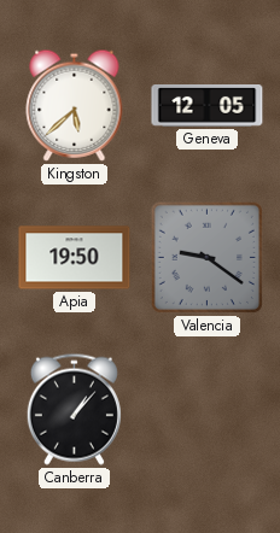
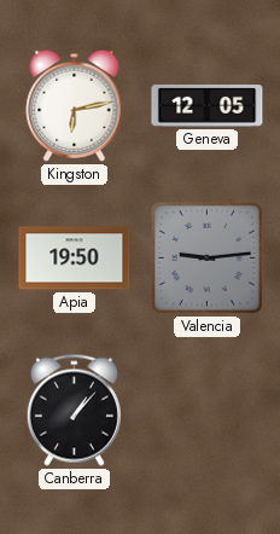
Kingston: 5:38 -> 6:13 (75, 105)
Valencia: 9:21 -> 9:14 (206, 257)
